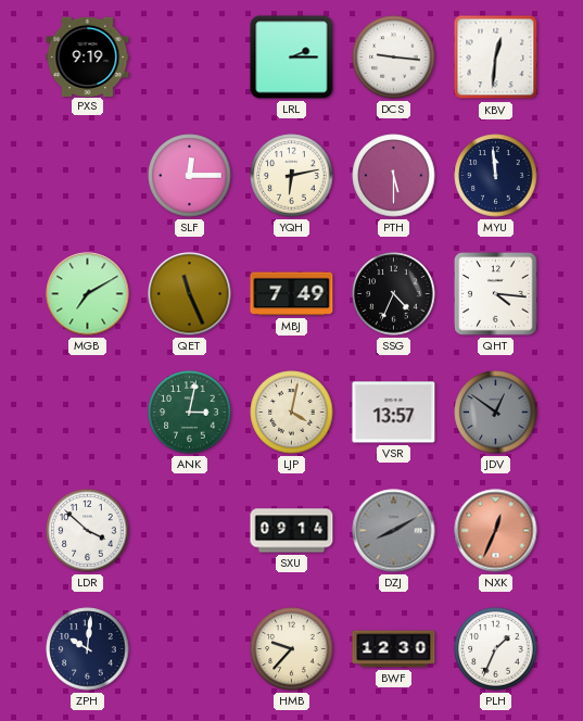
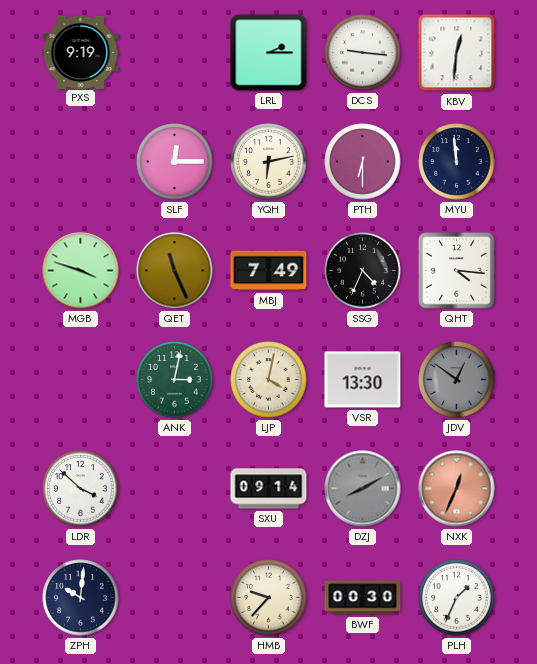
PTH: 5:30 -> 6:30 (363, 162)
MGB: 7:10 -> 3:48 (81, 271)
VSR: 13:57 -> 13:30 (363, 380)
BWF: 12:30 -> 00:30 (363, 598)
